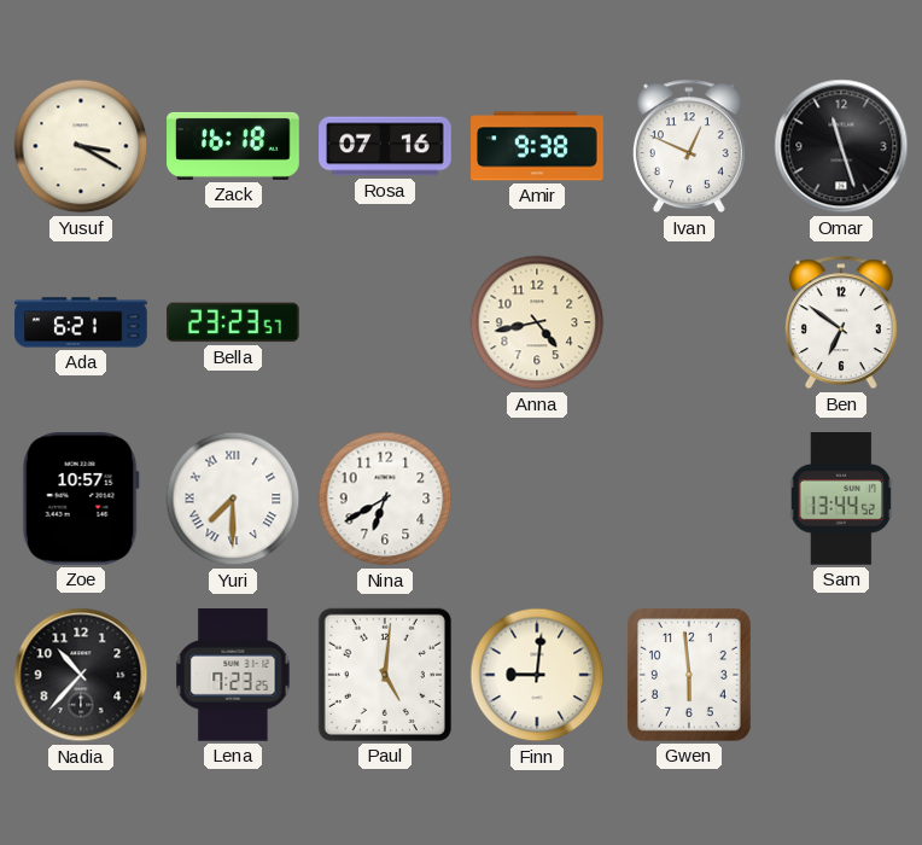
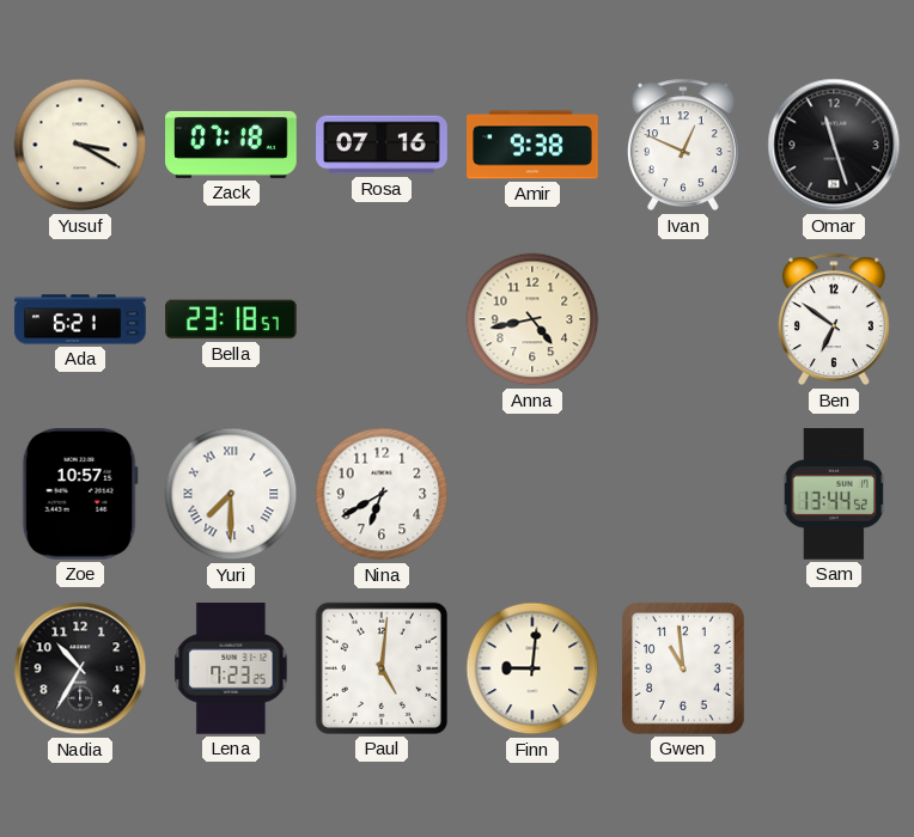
Zack: 16:18 -> 07:18 (231, 145)
Bella: 23:23 -> 23:18 (231, 319)
Nadia: 10:37 -> 10:35 (80, 668)
Gwen: 5:59 -> 10:59 (683, 668)
